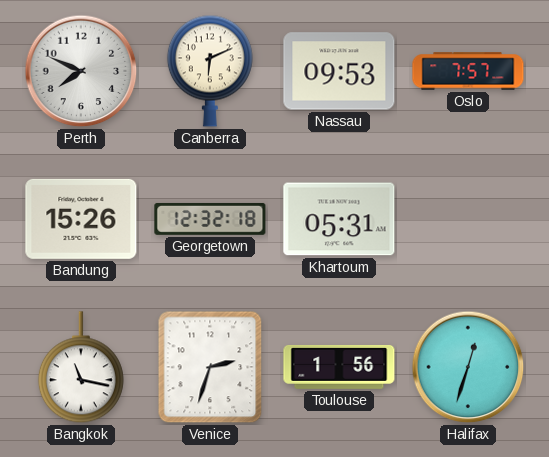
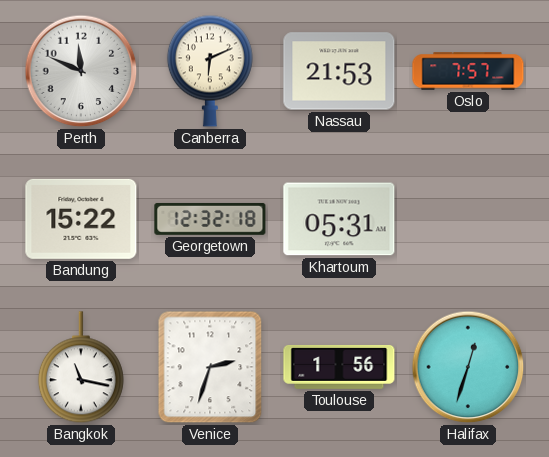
Perth: 7:49 -> 11:49 (81, 71)
Nassau: 09:53 -> 21:53 (339, 71)
Bandung: 15:26 -> 15:22 (81, 219)
